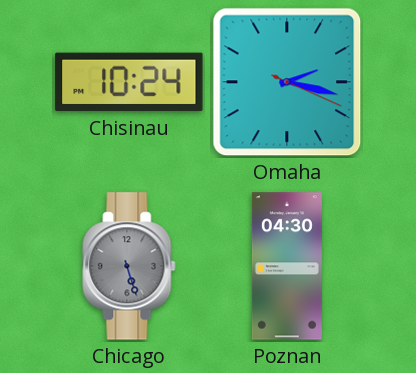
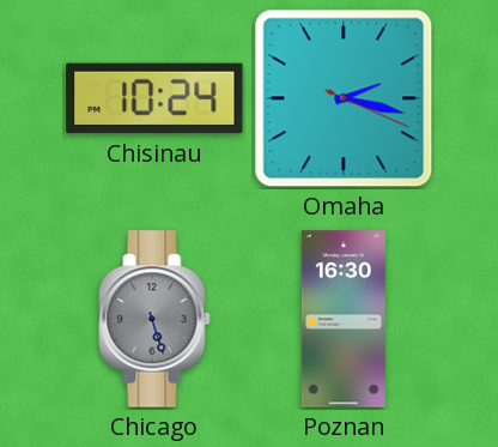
Poznan: 04:30 -> 16:30 (344, 319)
